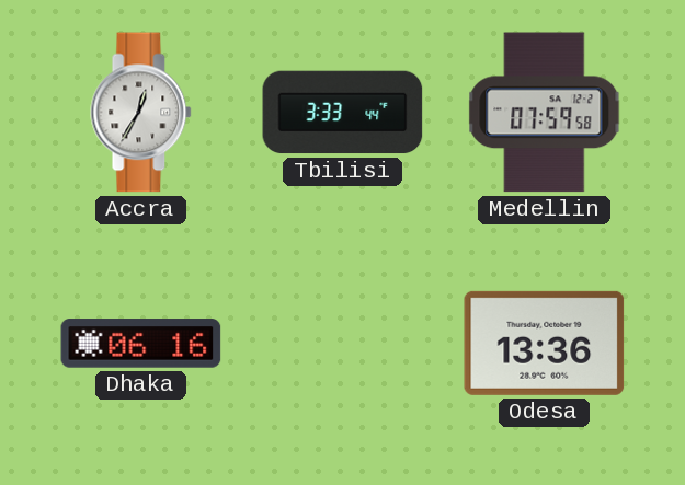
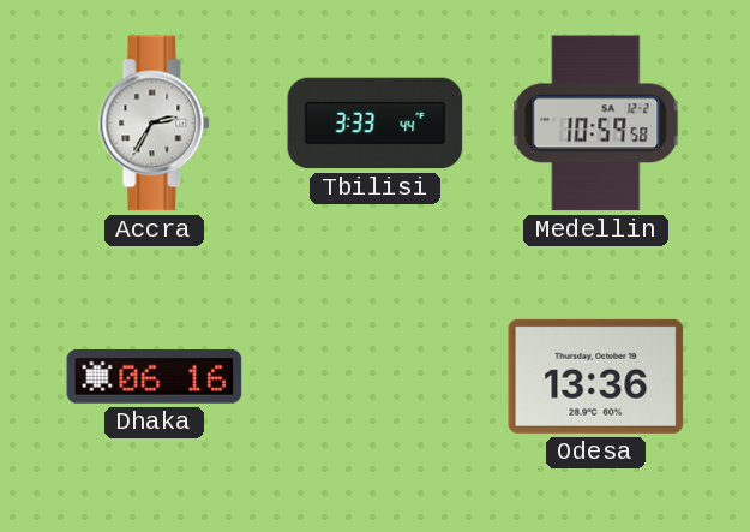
Accra: 12:35 -> 2:35 (155, 124)
Medellin: 07:59 -> 10:59 (596, 124)
